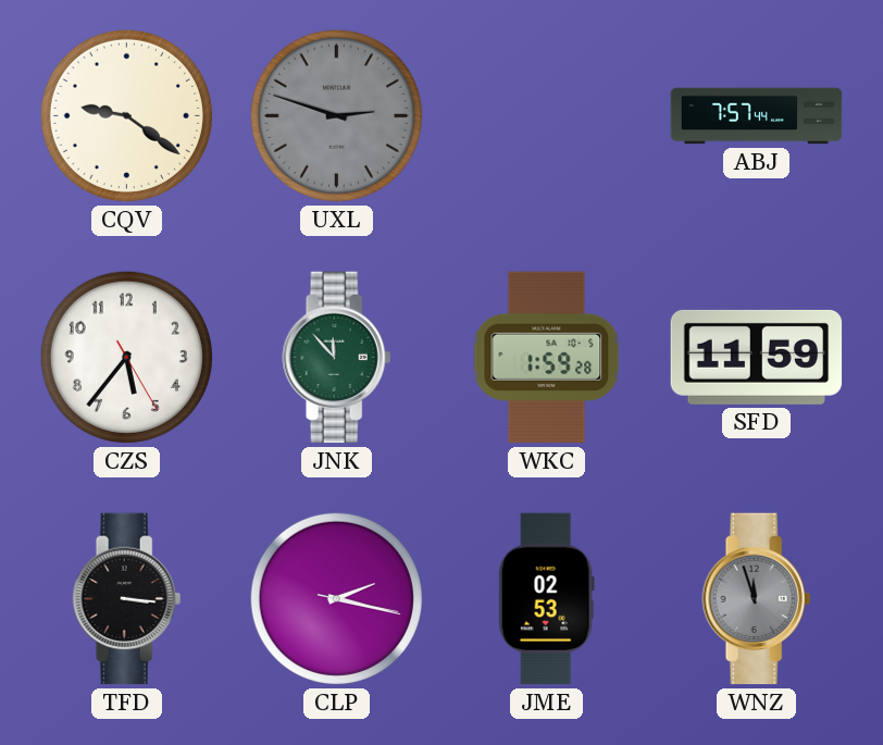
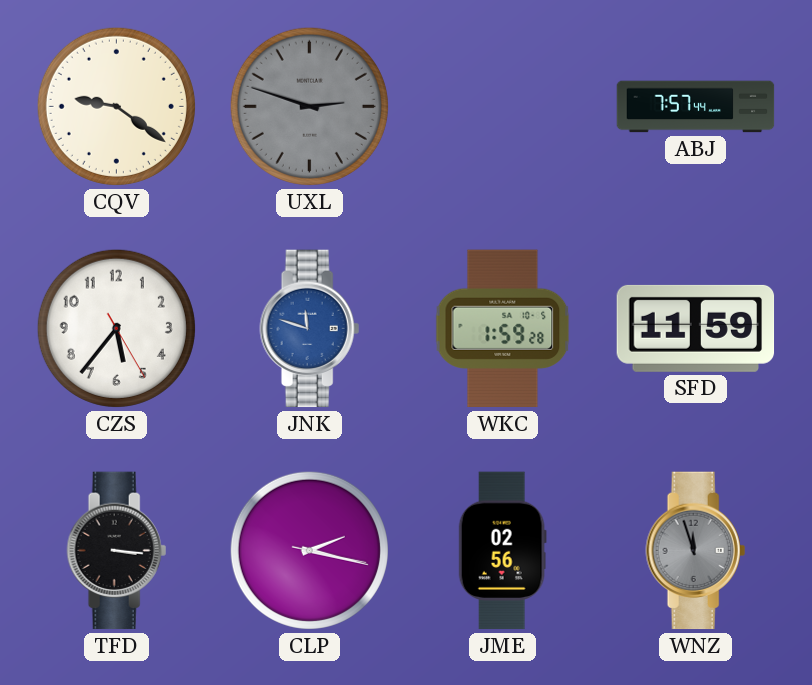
JNK: 11:53 -> 11:48 (310, 329)
JNK dial: green -> blue (310, 329)
JME: 02:53 -> 02:56 (502, 551)
